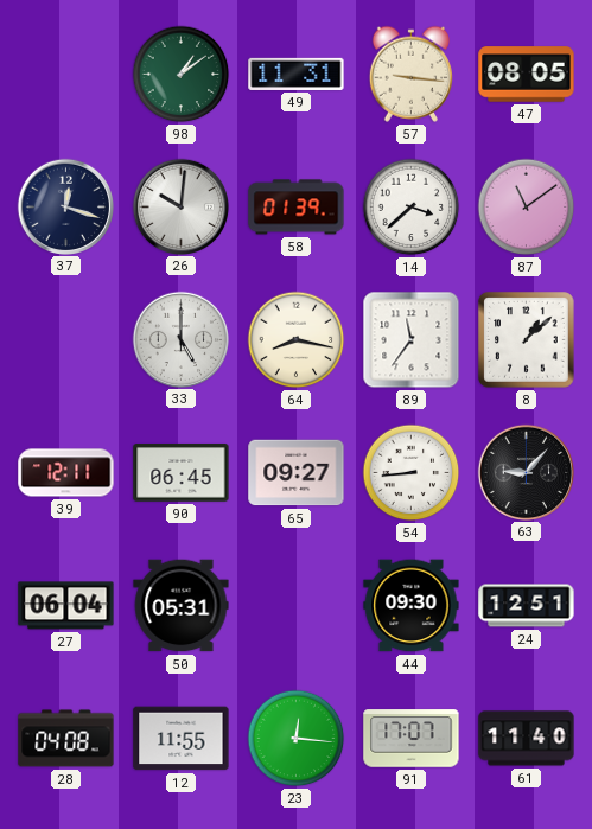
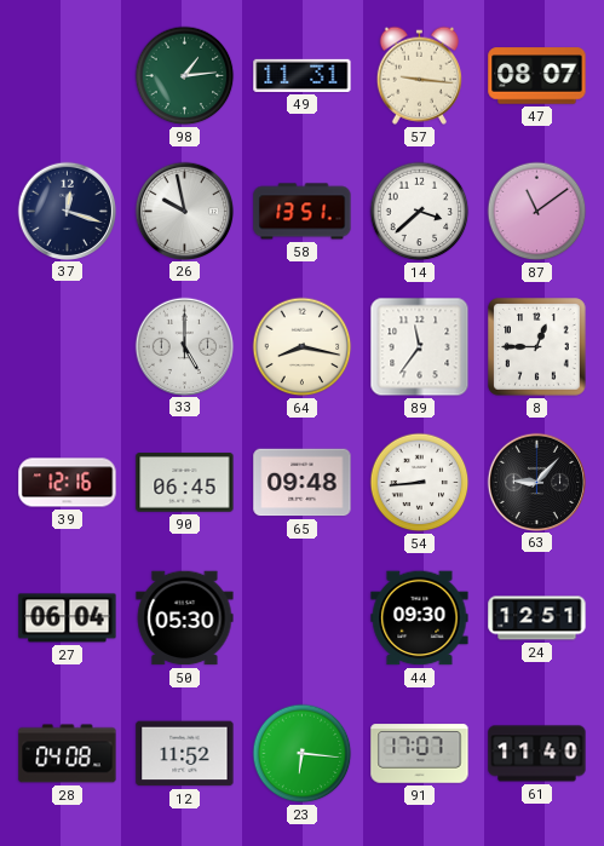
98: 1:09 -> 1:14 (185, 76)
47: 08:05 -> 08:07 (537, 76)
26: 10:01 -> 9:58 (184, 211)
58: 01:39 -> 13:51 (303, 212)
8: 1:08 -> 12:45 (537, 347)
39: 12:11 -> 12:16 (68, 483)
65: 09:27 -> 09:48 (303, 483)
50: 05:31 -> 05:30 (185, 618)
12: 11:55 -> 11:52 (185, 754)
23: 12:16 -> 6:16 (303, 754)
